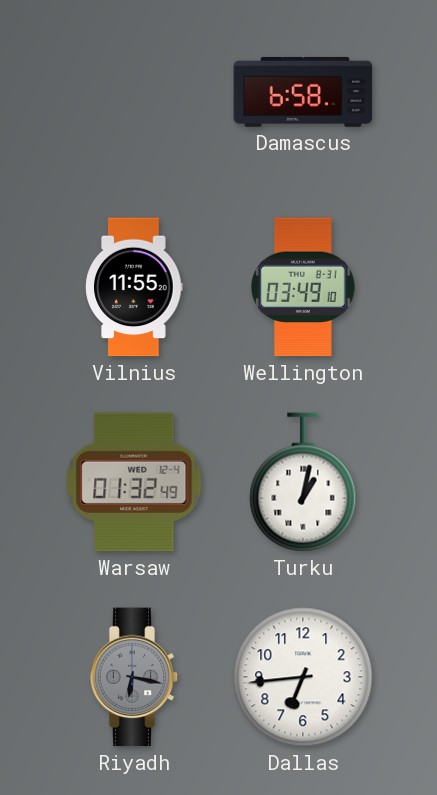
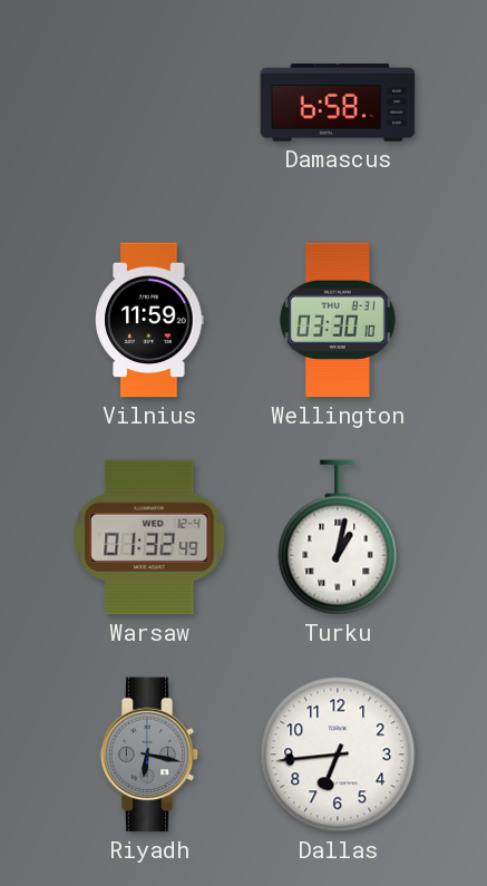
Vilnius: 11:55 -> 11:59 (149, 320)
Wellington: 03:49 -> 03:30 (338, 320)
